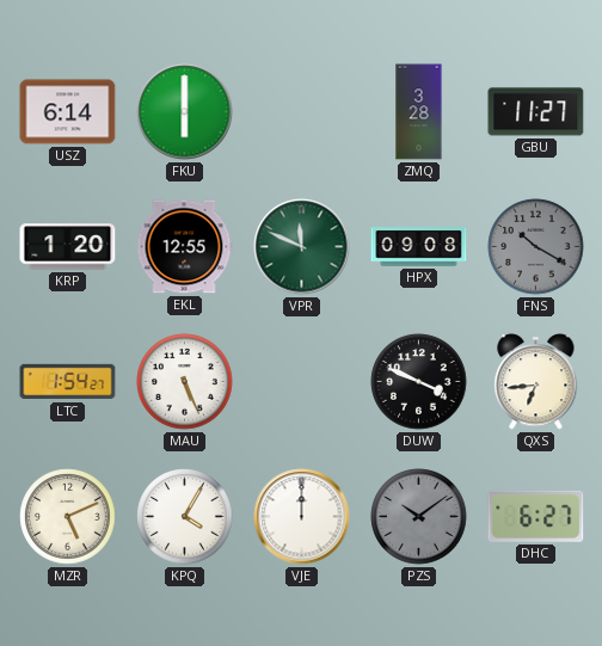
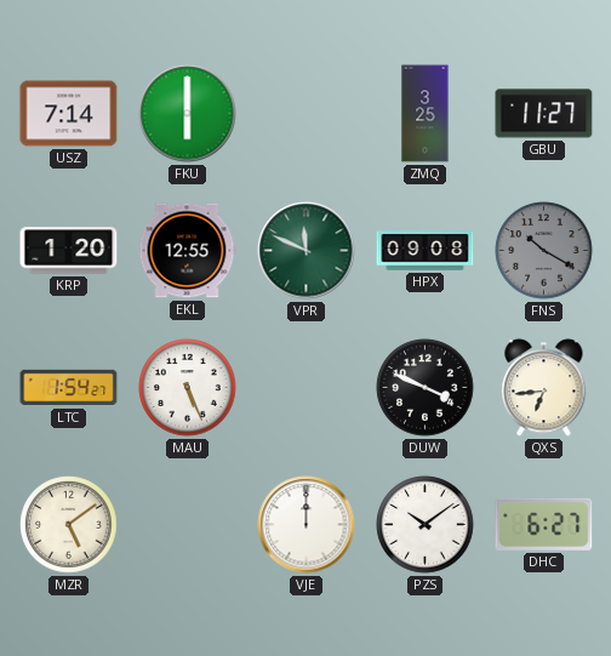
USZ: 6:14 -> 7:14 (69, 114)
ZMQ: 3:28 -> 3:25 (426, 114)
MZR: 5:11 -> 5:09 (69, 525)
KPQ: 4:05 -> none (185, 517)
PZS dial: grey -> white (426, 525)
